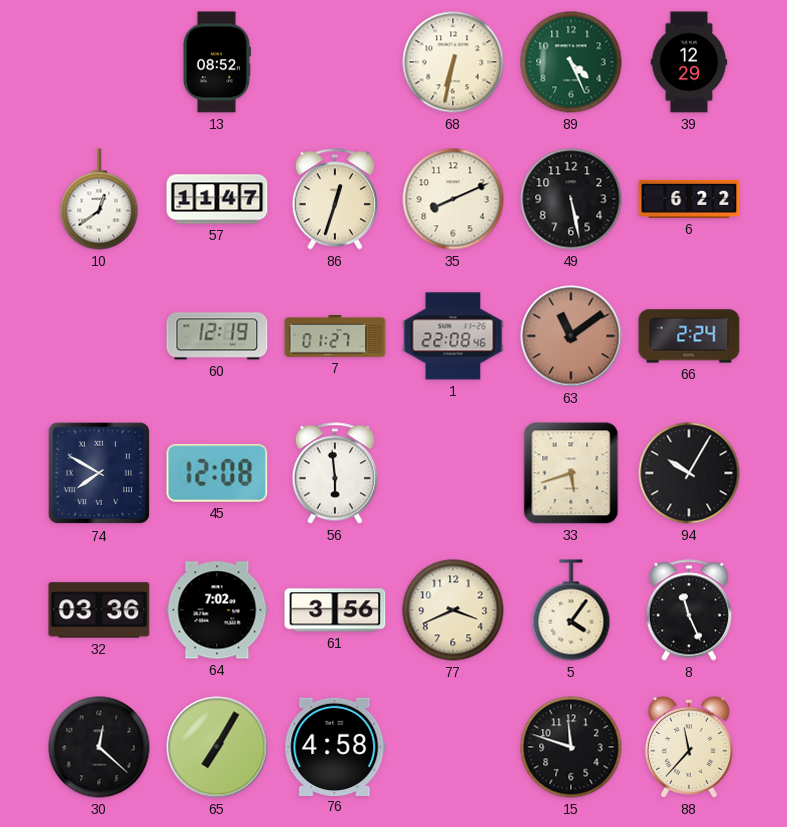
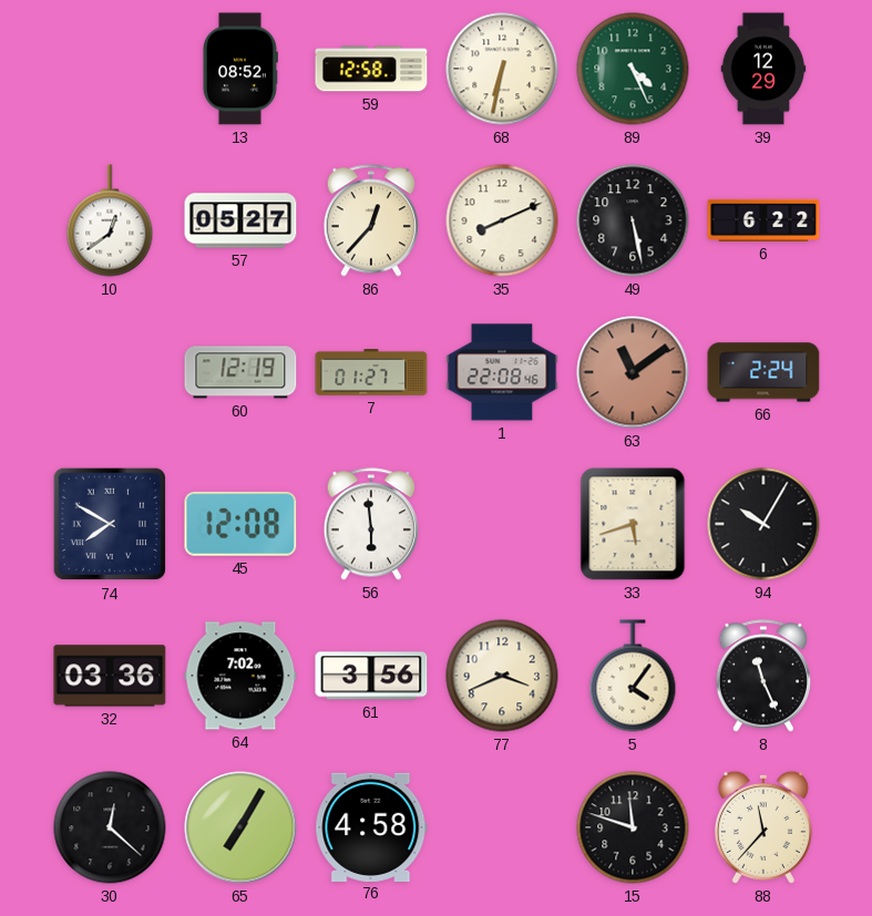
59: none -> 12:58 (371, 69)
57: 11:47 -> 05:27 (240, 220)
86: 12:33 -> 12:37 (370, 220)
